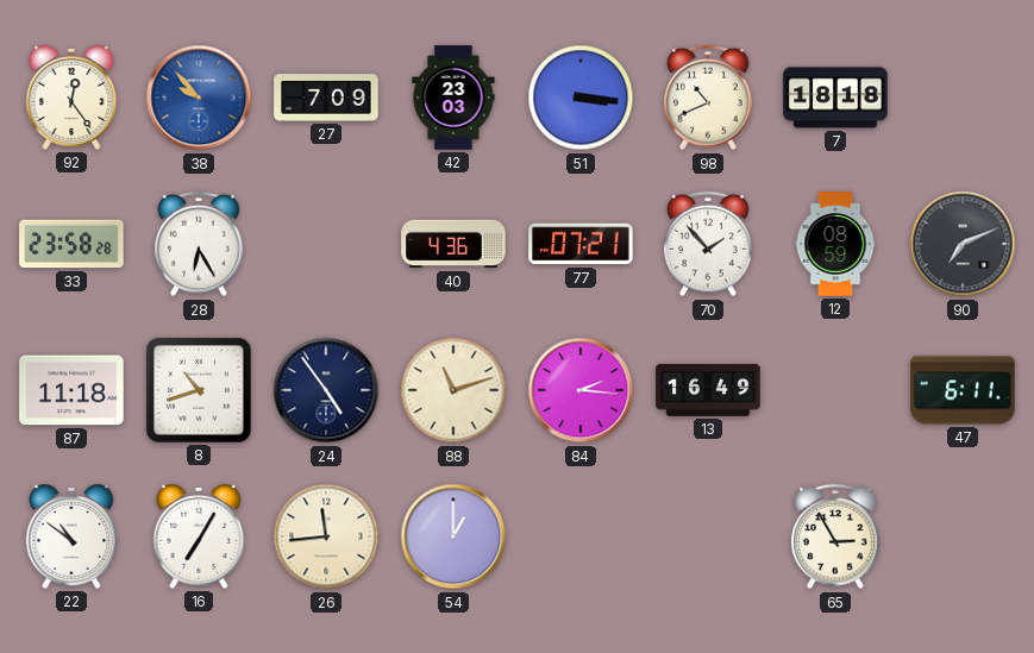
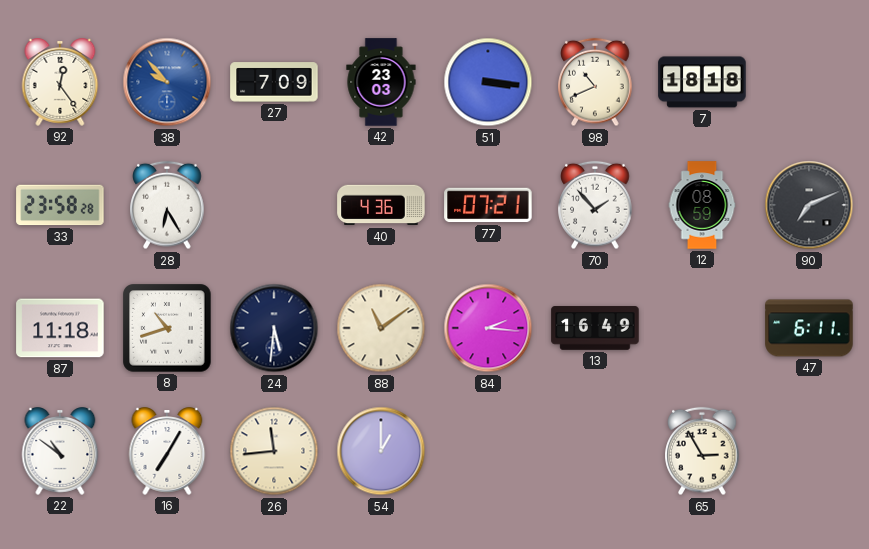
24: 4:54 -> 5:31 (274, 328)
88: 11:12 -> 11:09 (381, 328)
